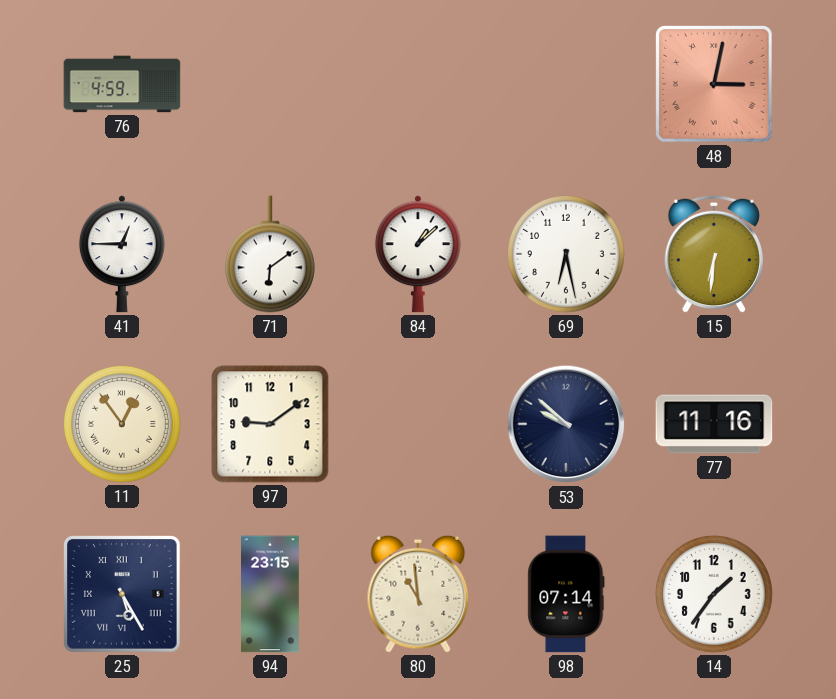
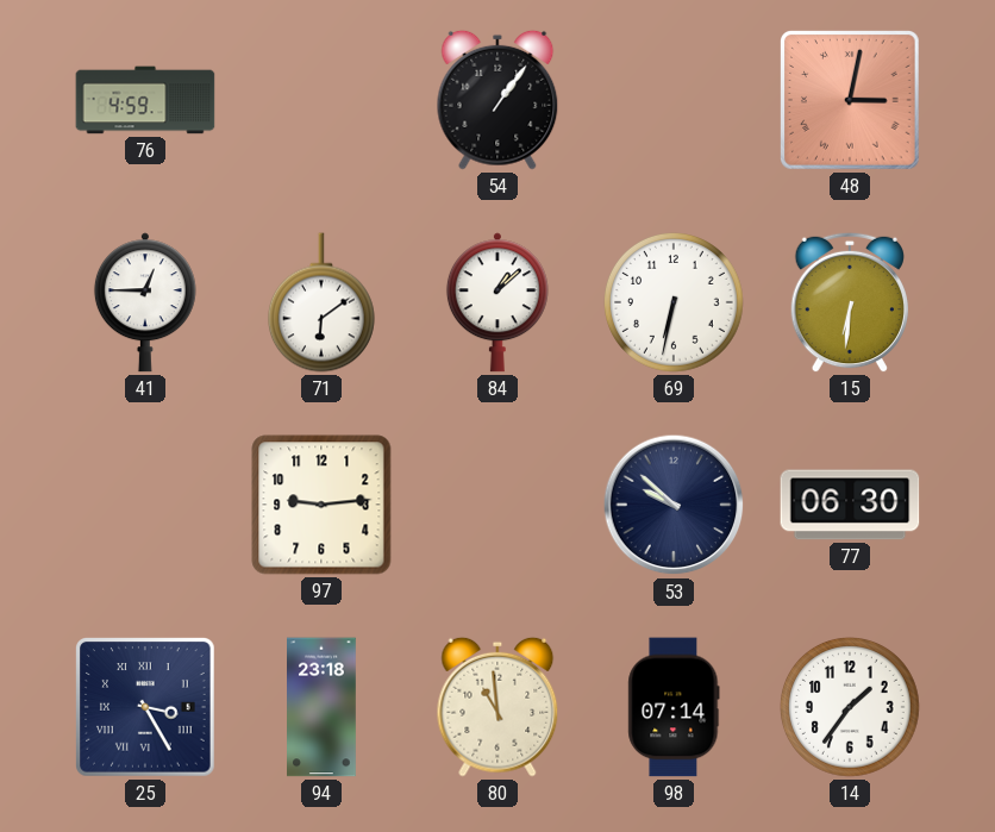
54: none -> 1:06 (498, 100)
69: 6:28 -> 6:32 (674, 302)
11: 12:54 -> none (122, 424)
97: 9:09 -> 9:14 (321, 505)
77: 11:16 -> 06:30 (850, 505)
25: 5:25 -> 3:25 (145, 707)
94: 23:15 -> 23:18 (323, 707)
